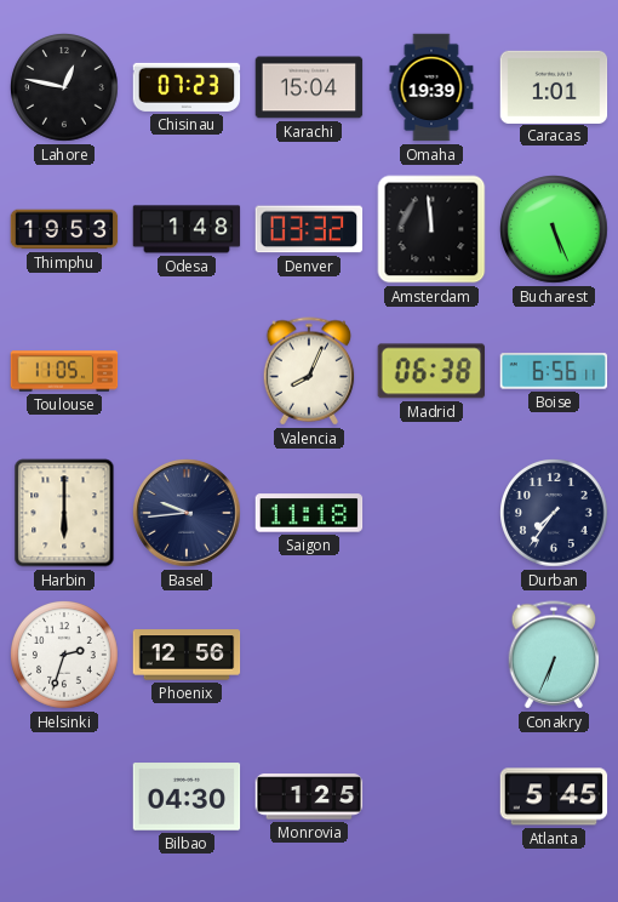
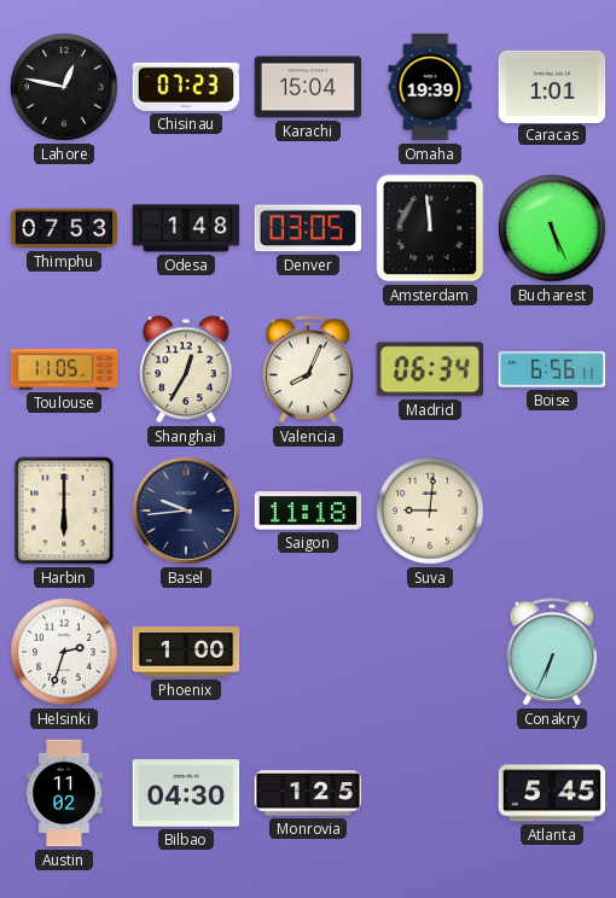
Thimphu: 19:53 -> 07:53 (64, 228)
Denver: 03:32 -> 03:05 (308, 228)
Shanghai: none -> 12:35 (187, 369)
Madrid: 06:38 -> 06:34 (430, 369)
Suva: none -> 9:01 (431, 512)
Durban: 7:36 -> none (555, 514)
Phoenix: 12:56 -> 1:00 (186, 652)
Austin: none -> 11:02 (64, 793)
